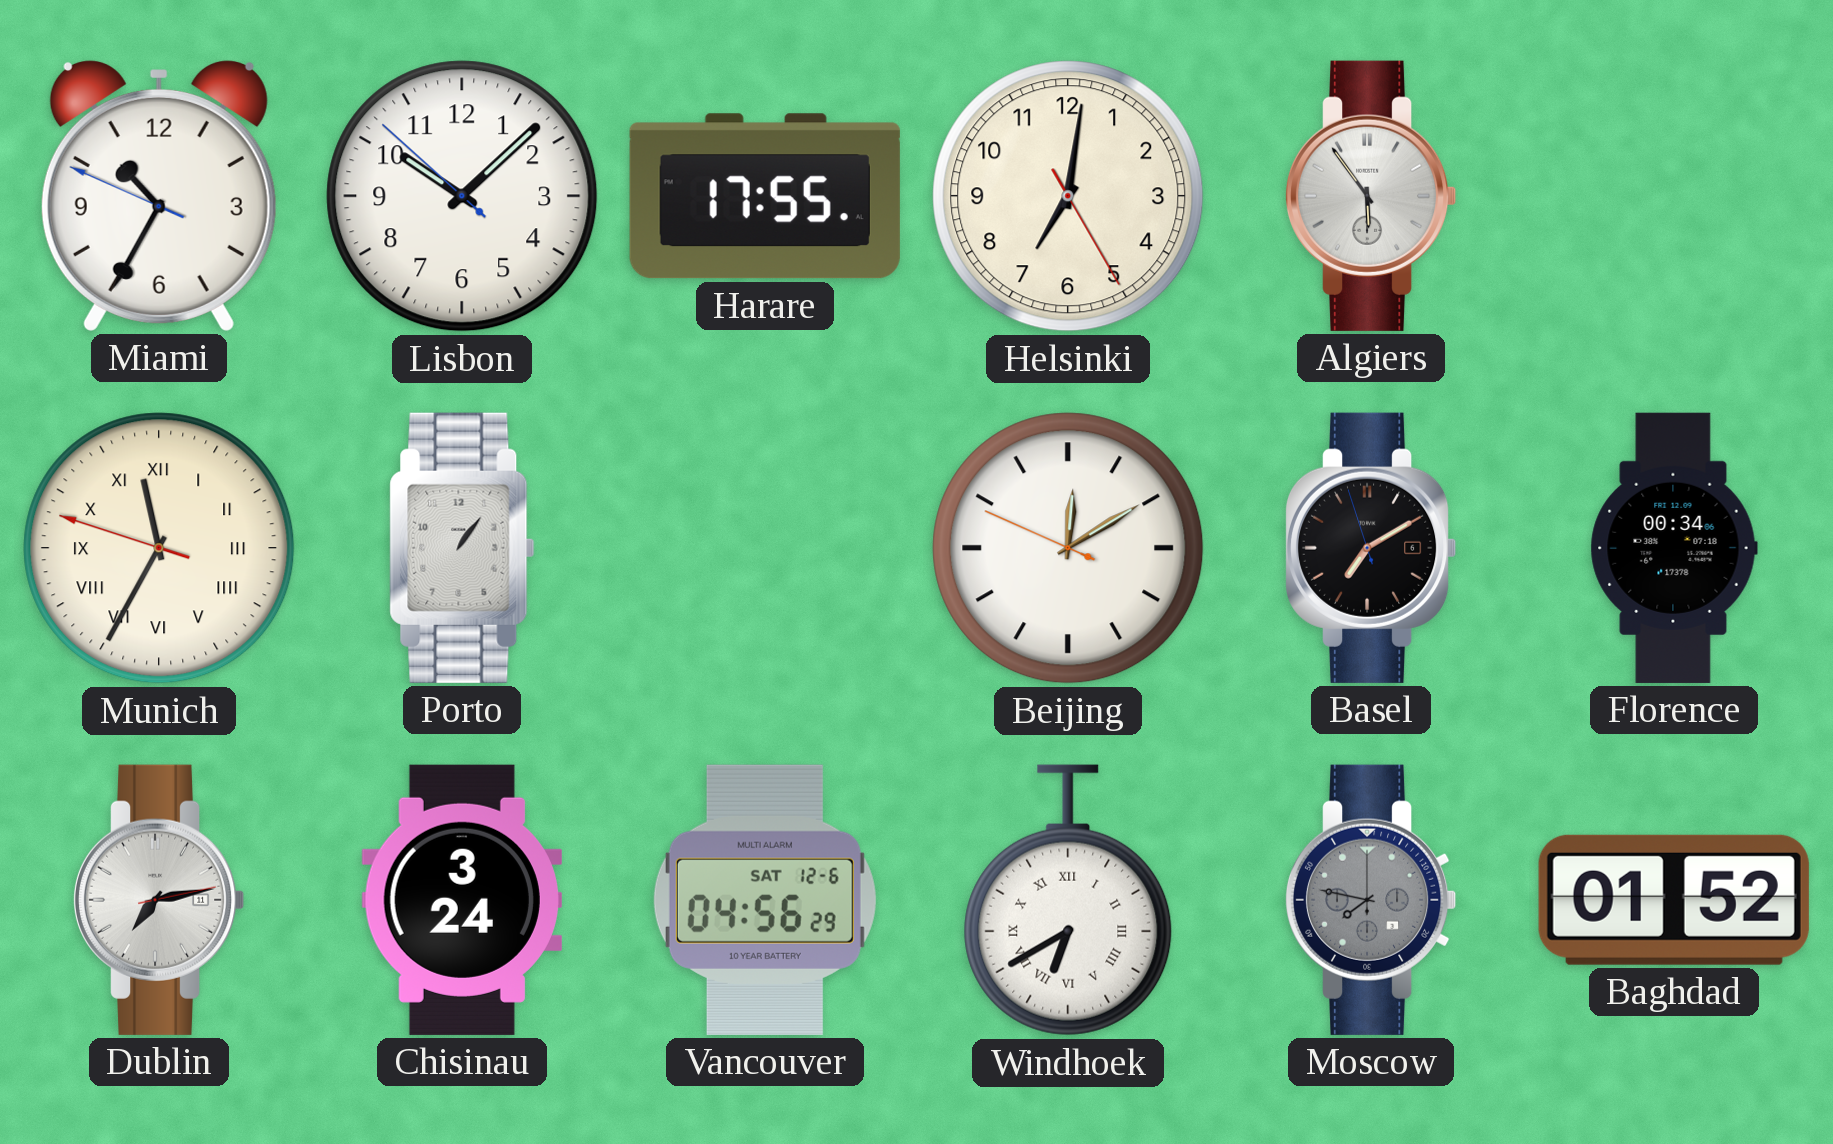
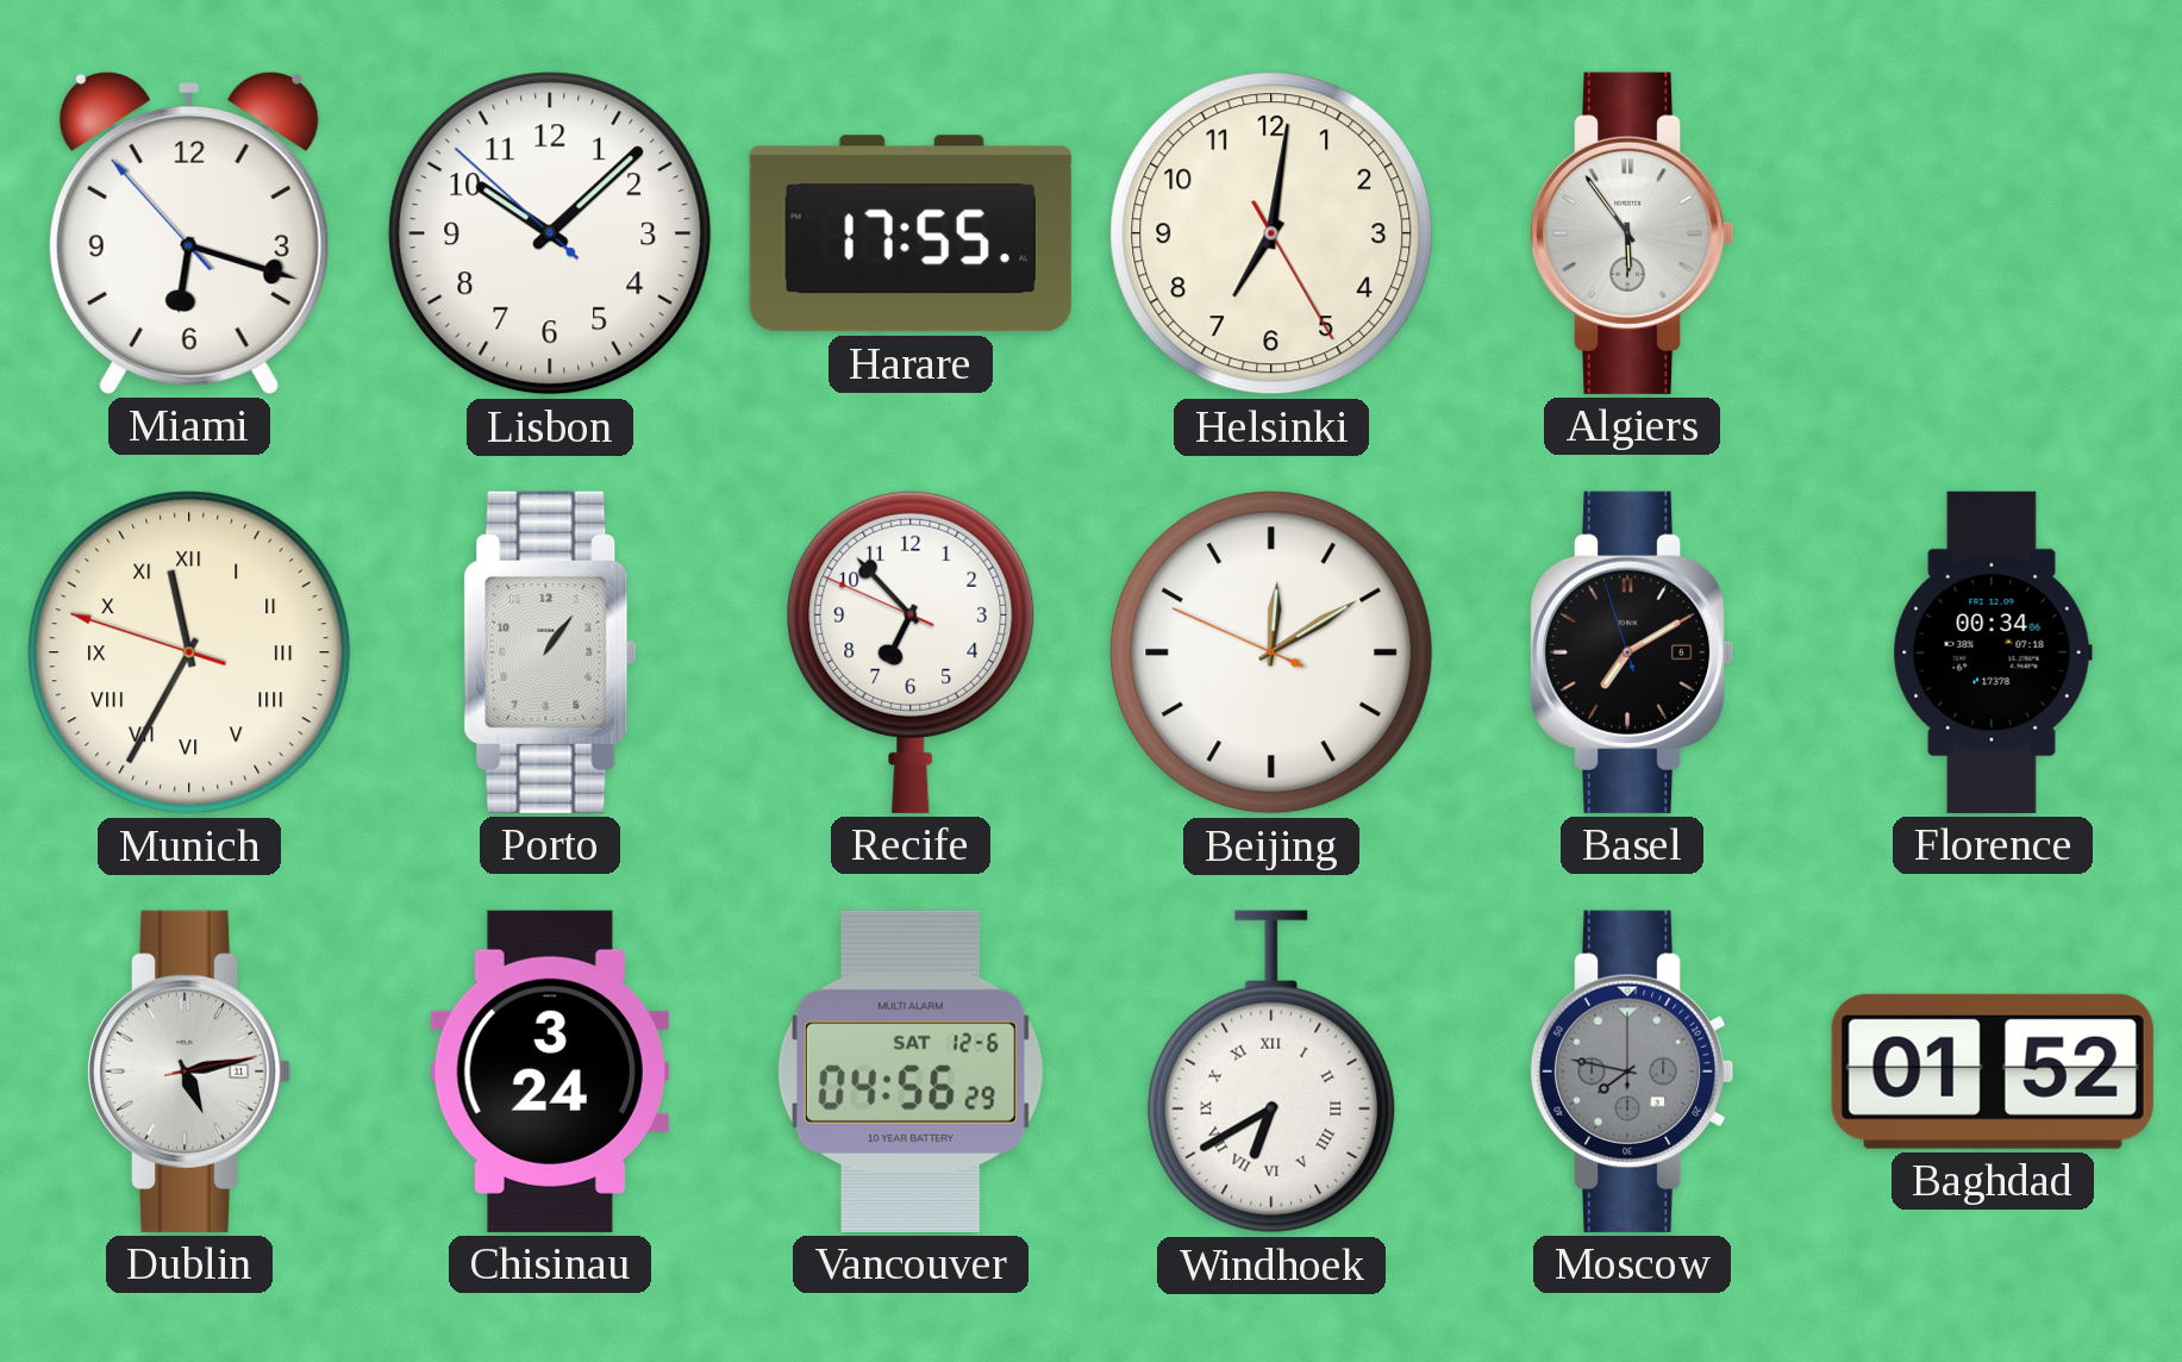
Miami: 10:34 -> 6:17 (189, 233)
Recife: none -> 6:52 (911, 651)
Dublin: 7:13 -> 5:13 (189, 1072)
